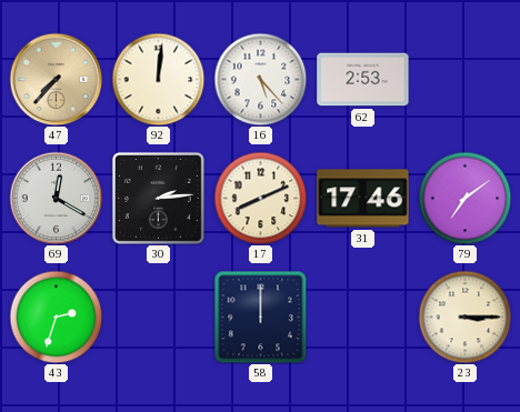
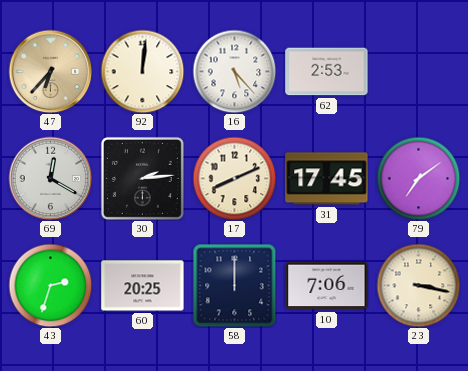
47: 7:37 -> 6:37 (50, 71)
31: 17:46 -> 17:45 (327, 179)
60: none -> 20:25 (143, 286)
10: none -> 7:06 (327, 286)
23: 3:15 -> 3:17 (418, 285)
